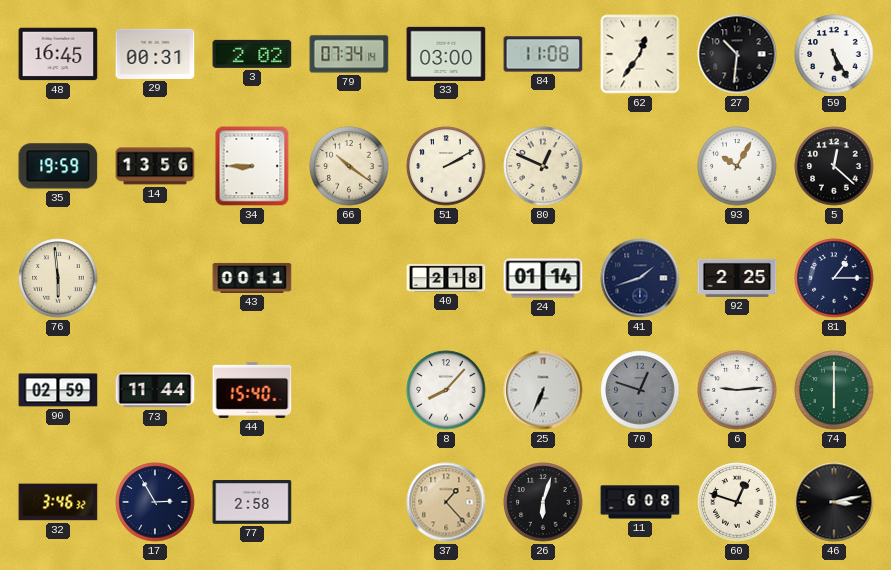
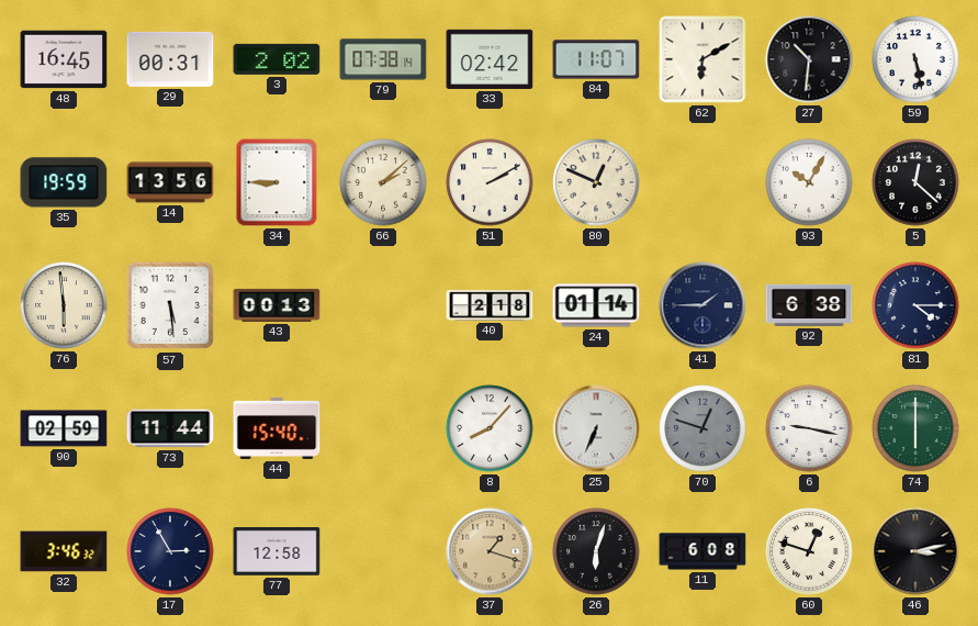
79: 07:34 -> 07:38 (383, 59)
33: 03:00 -> 02:42 (490, 59)
84: 11:08 -> 11:07 (596, 59)
62: 12:36 -> 6:10 (702, 59)
59: 5:25 -> 5:28 (915, 59)
66: 10:21 -> 2:08 (383, 182)
57: none -> 5:29 (170, 305)
43: 00:11 -> 00:13 (277, 305)
41: 1:42 -> 1:45 (702, 305)
92: 2:25 -> 6:38 (809, 305)
81: 1:15 -> 4:15 (915, 305)
6: 9:14 -> 9:17 (809, 428)
77: 2:58 -> 12:58 (277, 552)
37: 1:23 -> 1:18 (490, 551)
